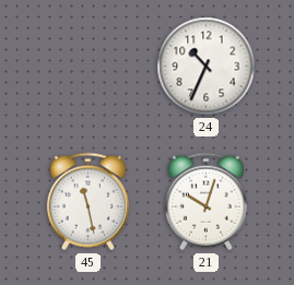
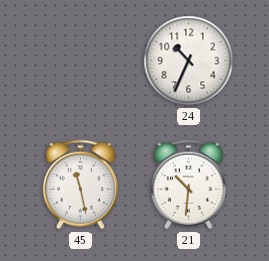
21: 10:03 -> 10:31 (188, 185)
